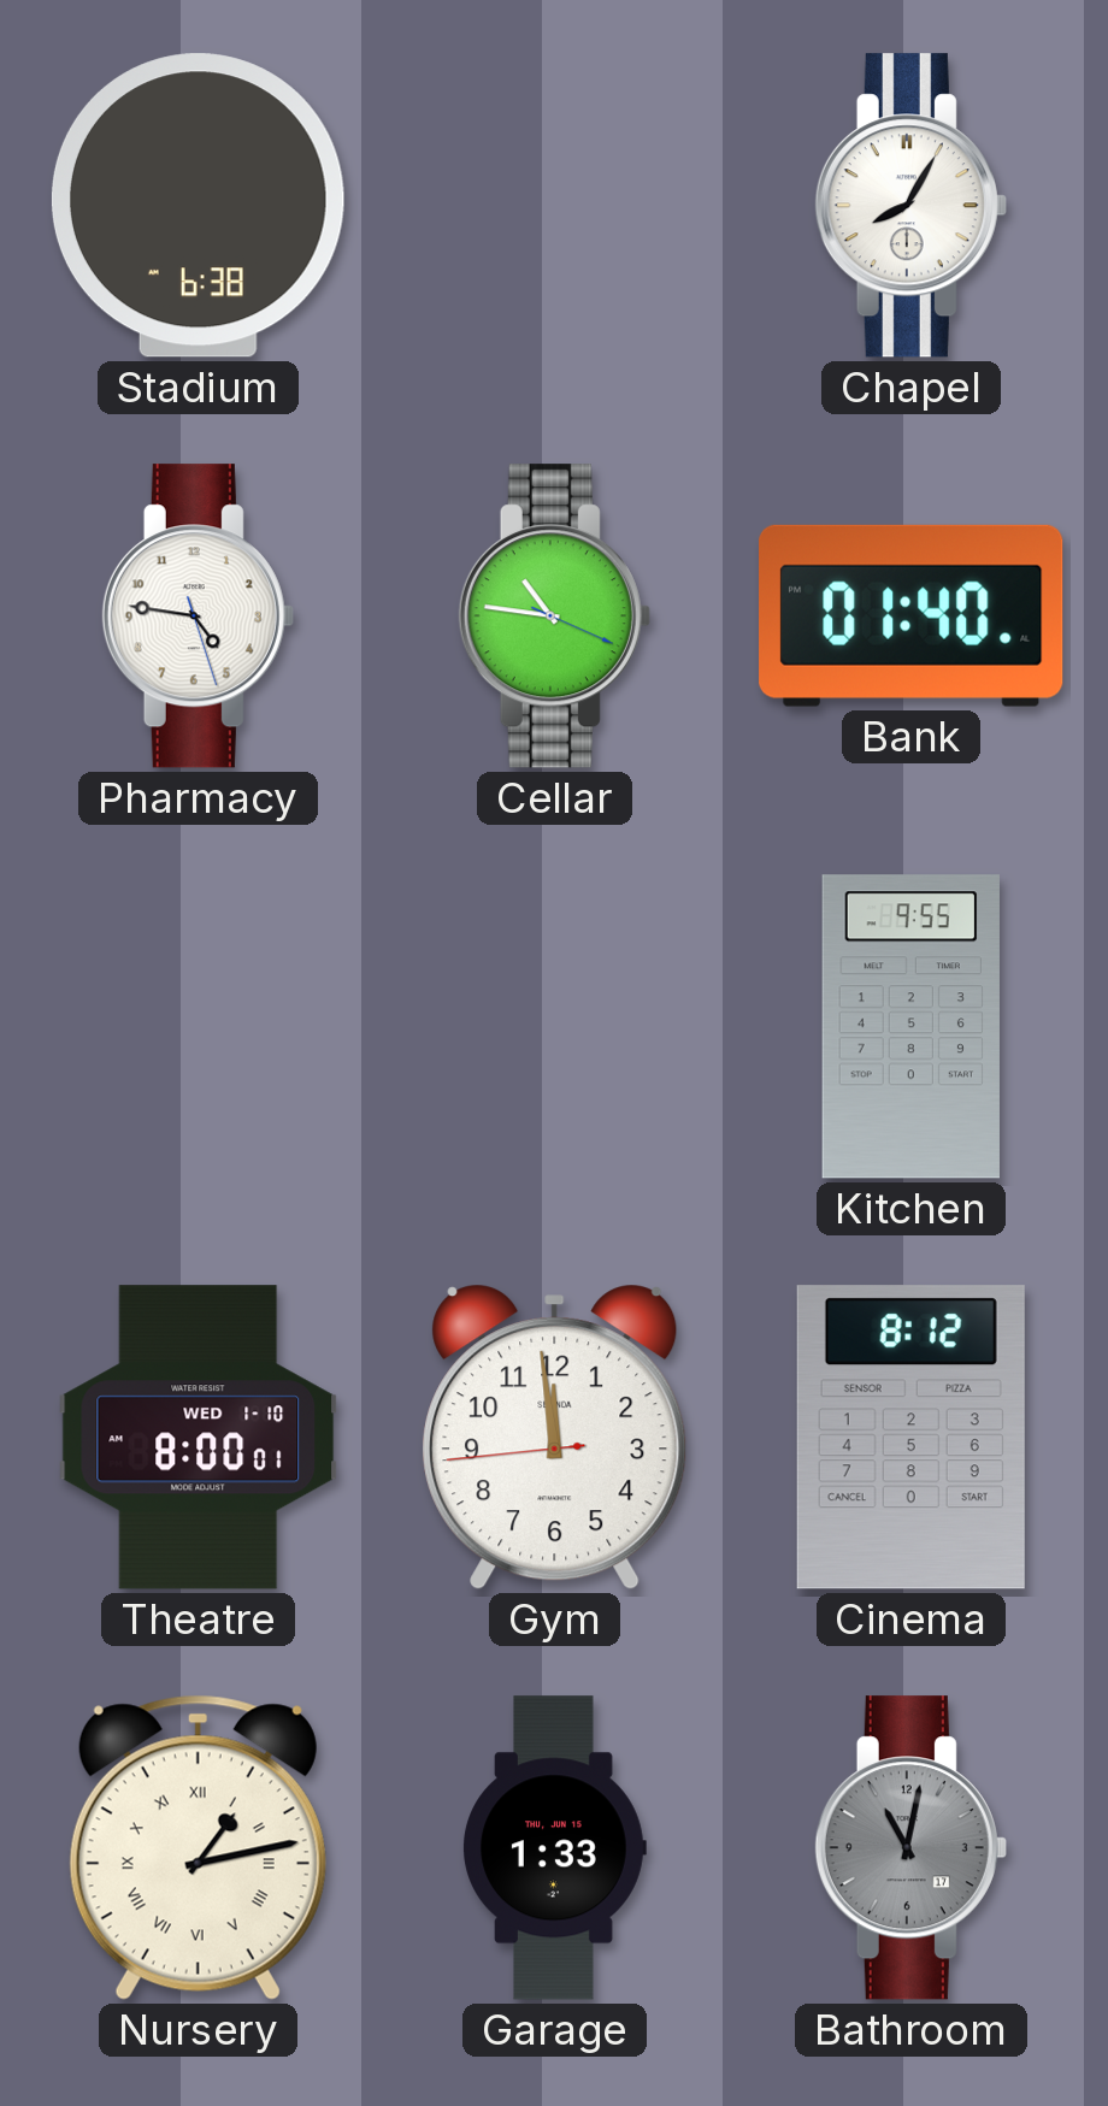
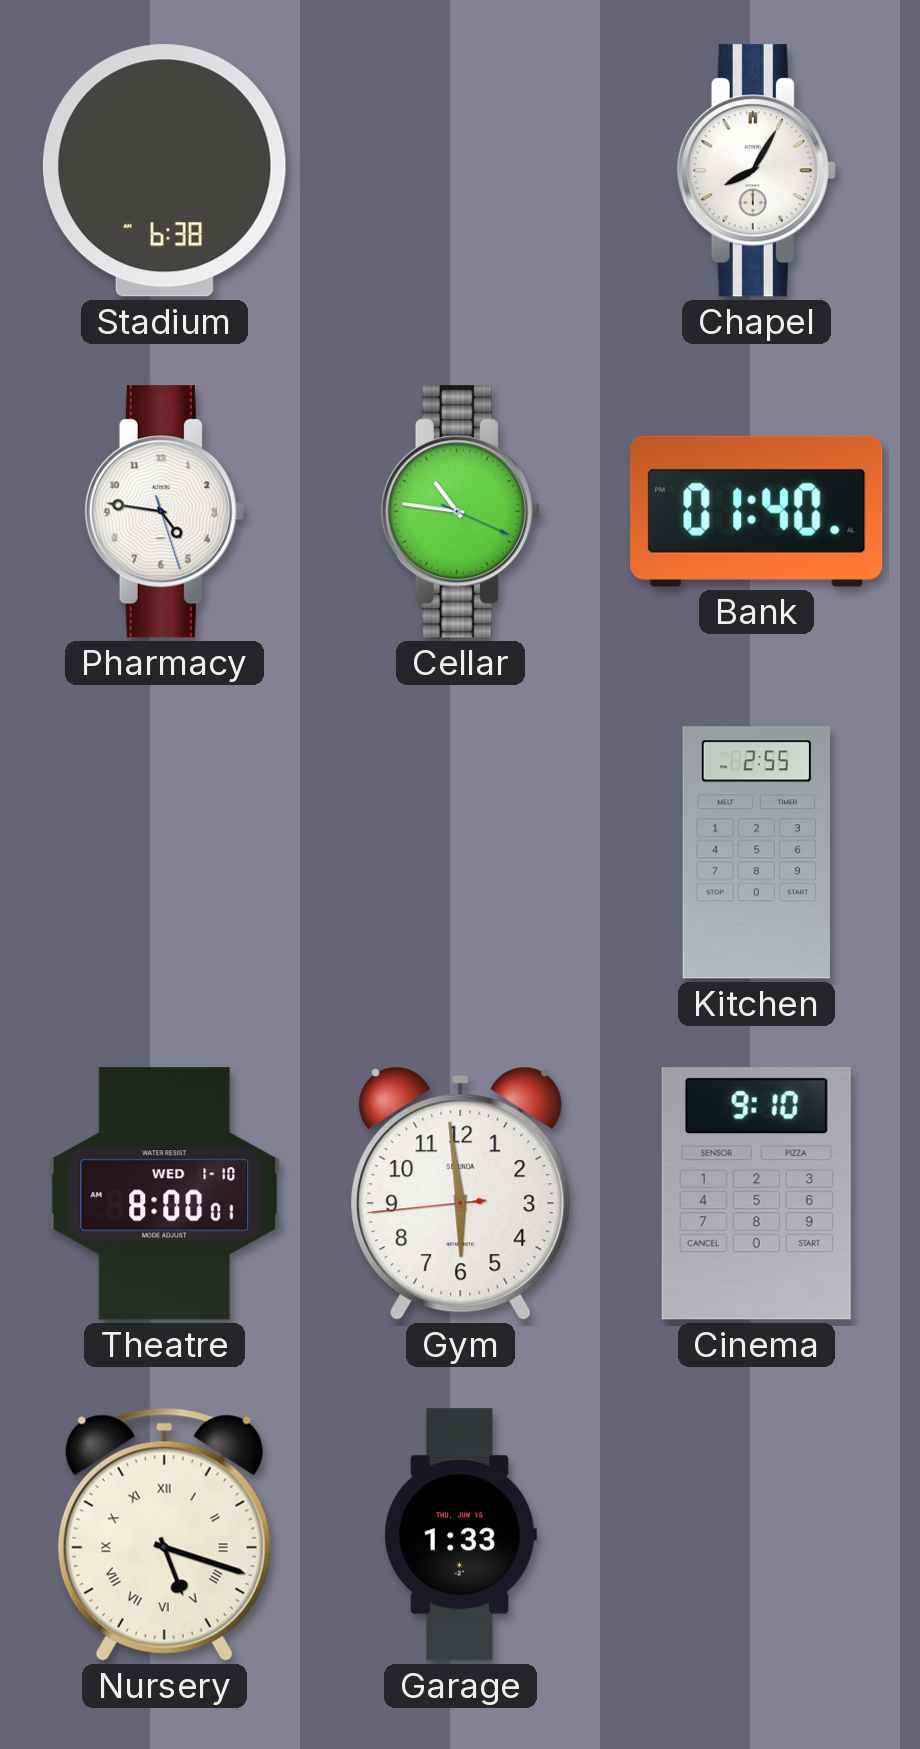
Kitchen: 9:55 -> 2:55 (756, 853)
Gym: 11:58 -> 5:58 (461, 1193)
Cinema: 8:12 -> 9:10 (756, 1194)
Nursery: 1:13 -> 5:18 (164, 1534)
Bathroom: 11:02 -> none (910, 1848)
